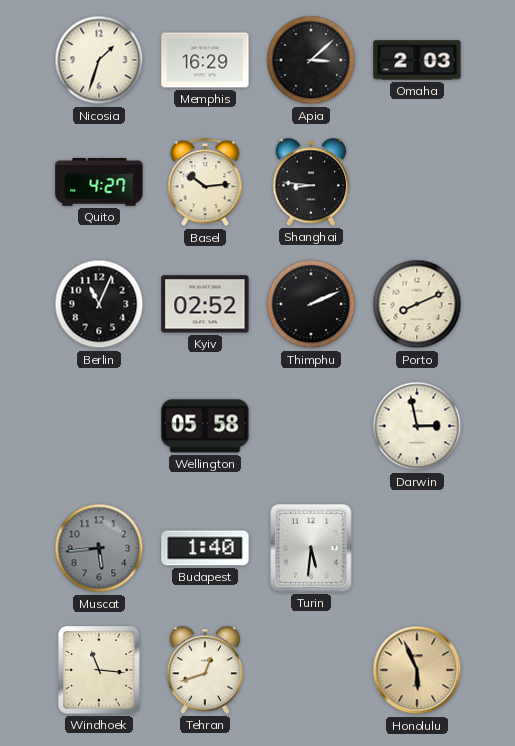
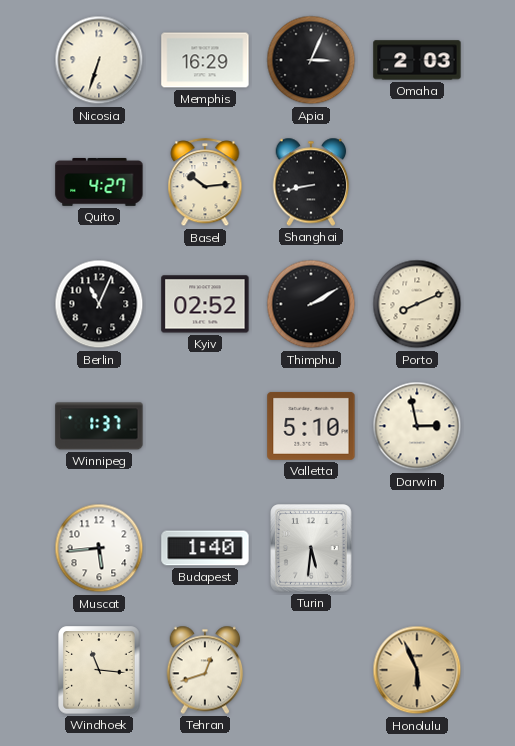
Nicosia: 1:33 -> 6:33 (99, 60)
Apia: 3:08 -> 3:04 (311, 60)
Shanghai: 8:46 -> 8:43 (311, 182)
Thimphu: 2:11 -> 2:10 (311, 304)
Winnipeg: none -> 1:37 (99, 426)
Wellington: 05:58 -> none (205, 426)
Valletta: none -> 5:10 (311, 426)
Muscat dial: grey -> white (99, 548)
